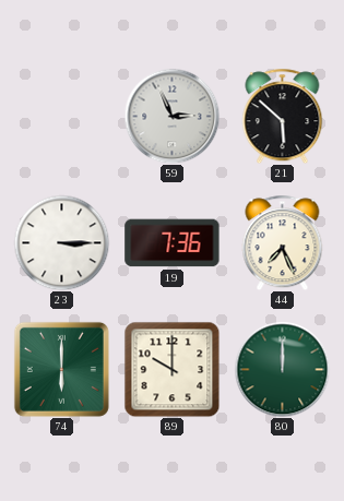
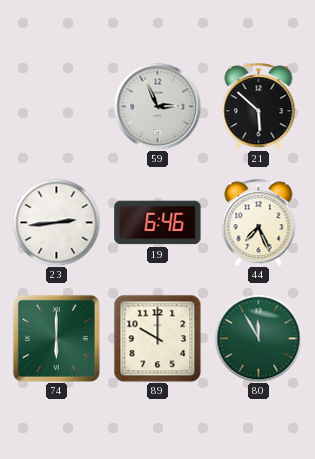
23: 3:15 -> 2:44 (56, 222)
19: 7:36 -> 6:46 (158, 223)
80: 12:00 -> 11:55 (258, 338)
